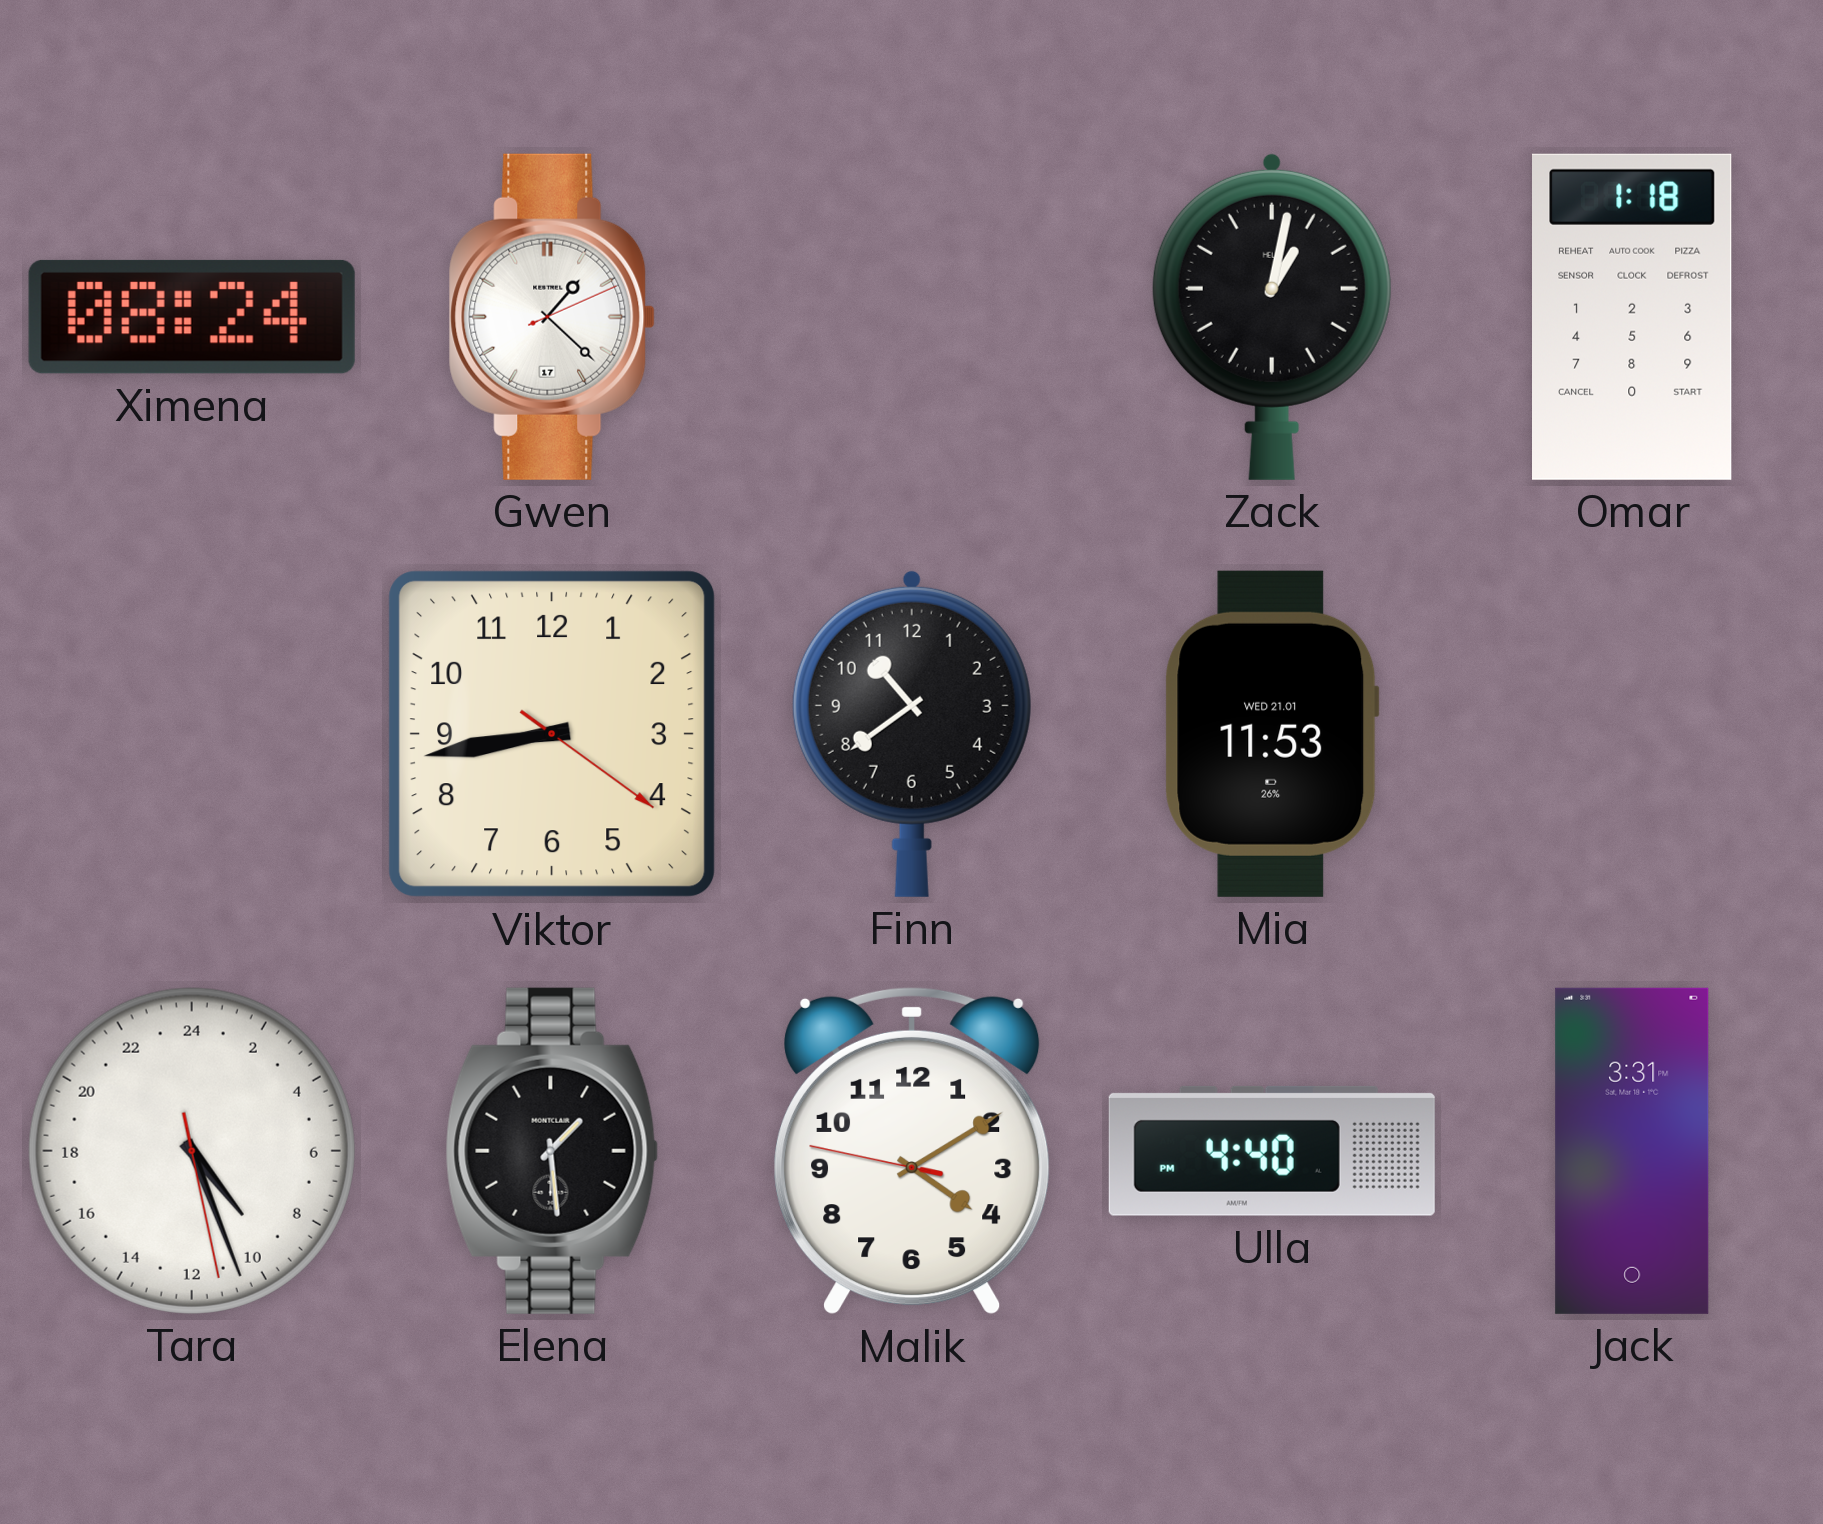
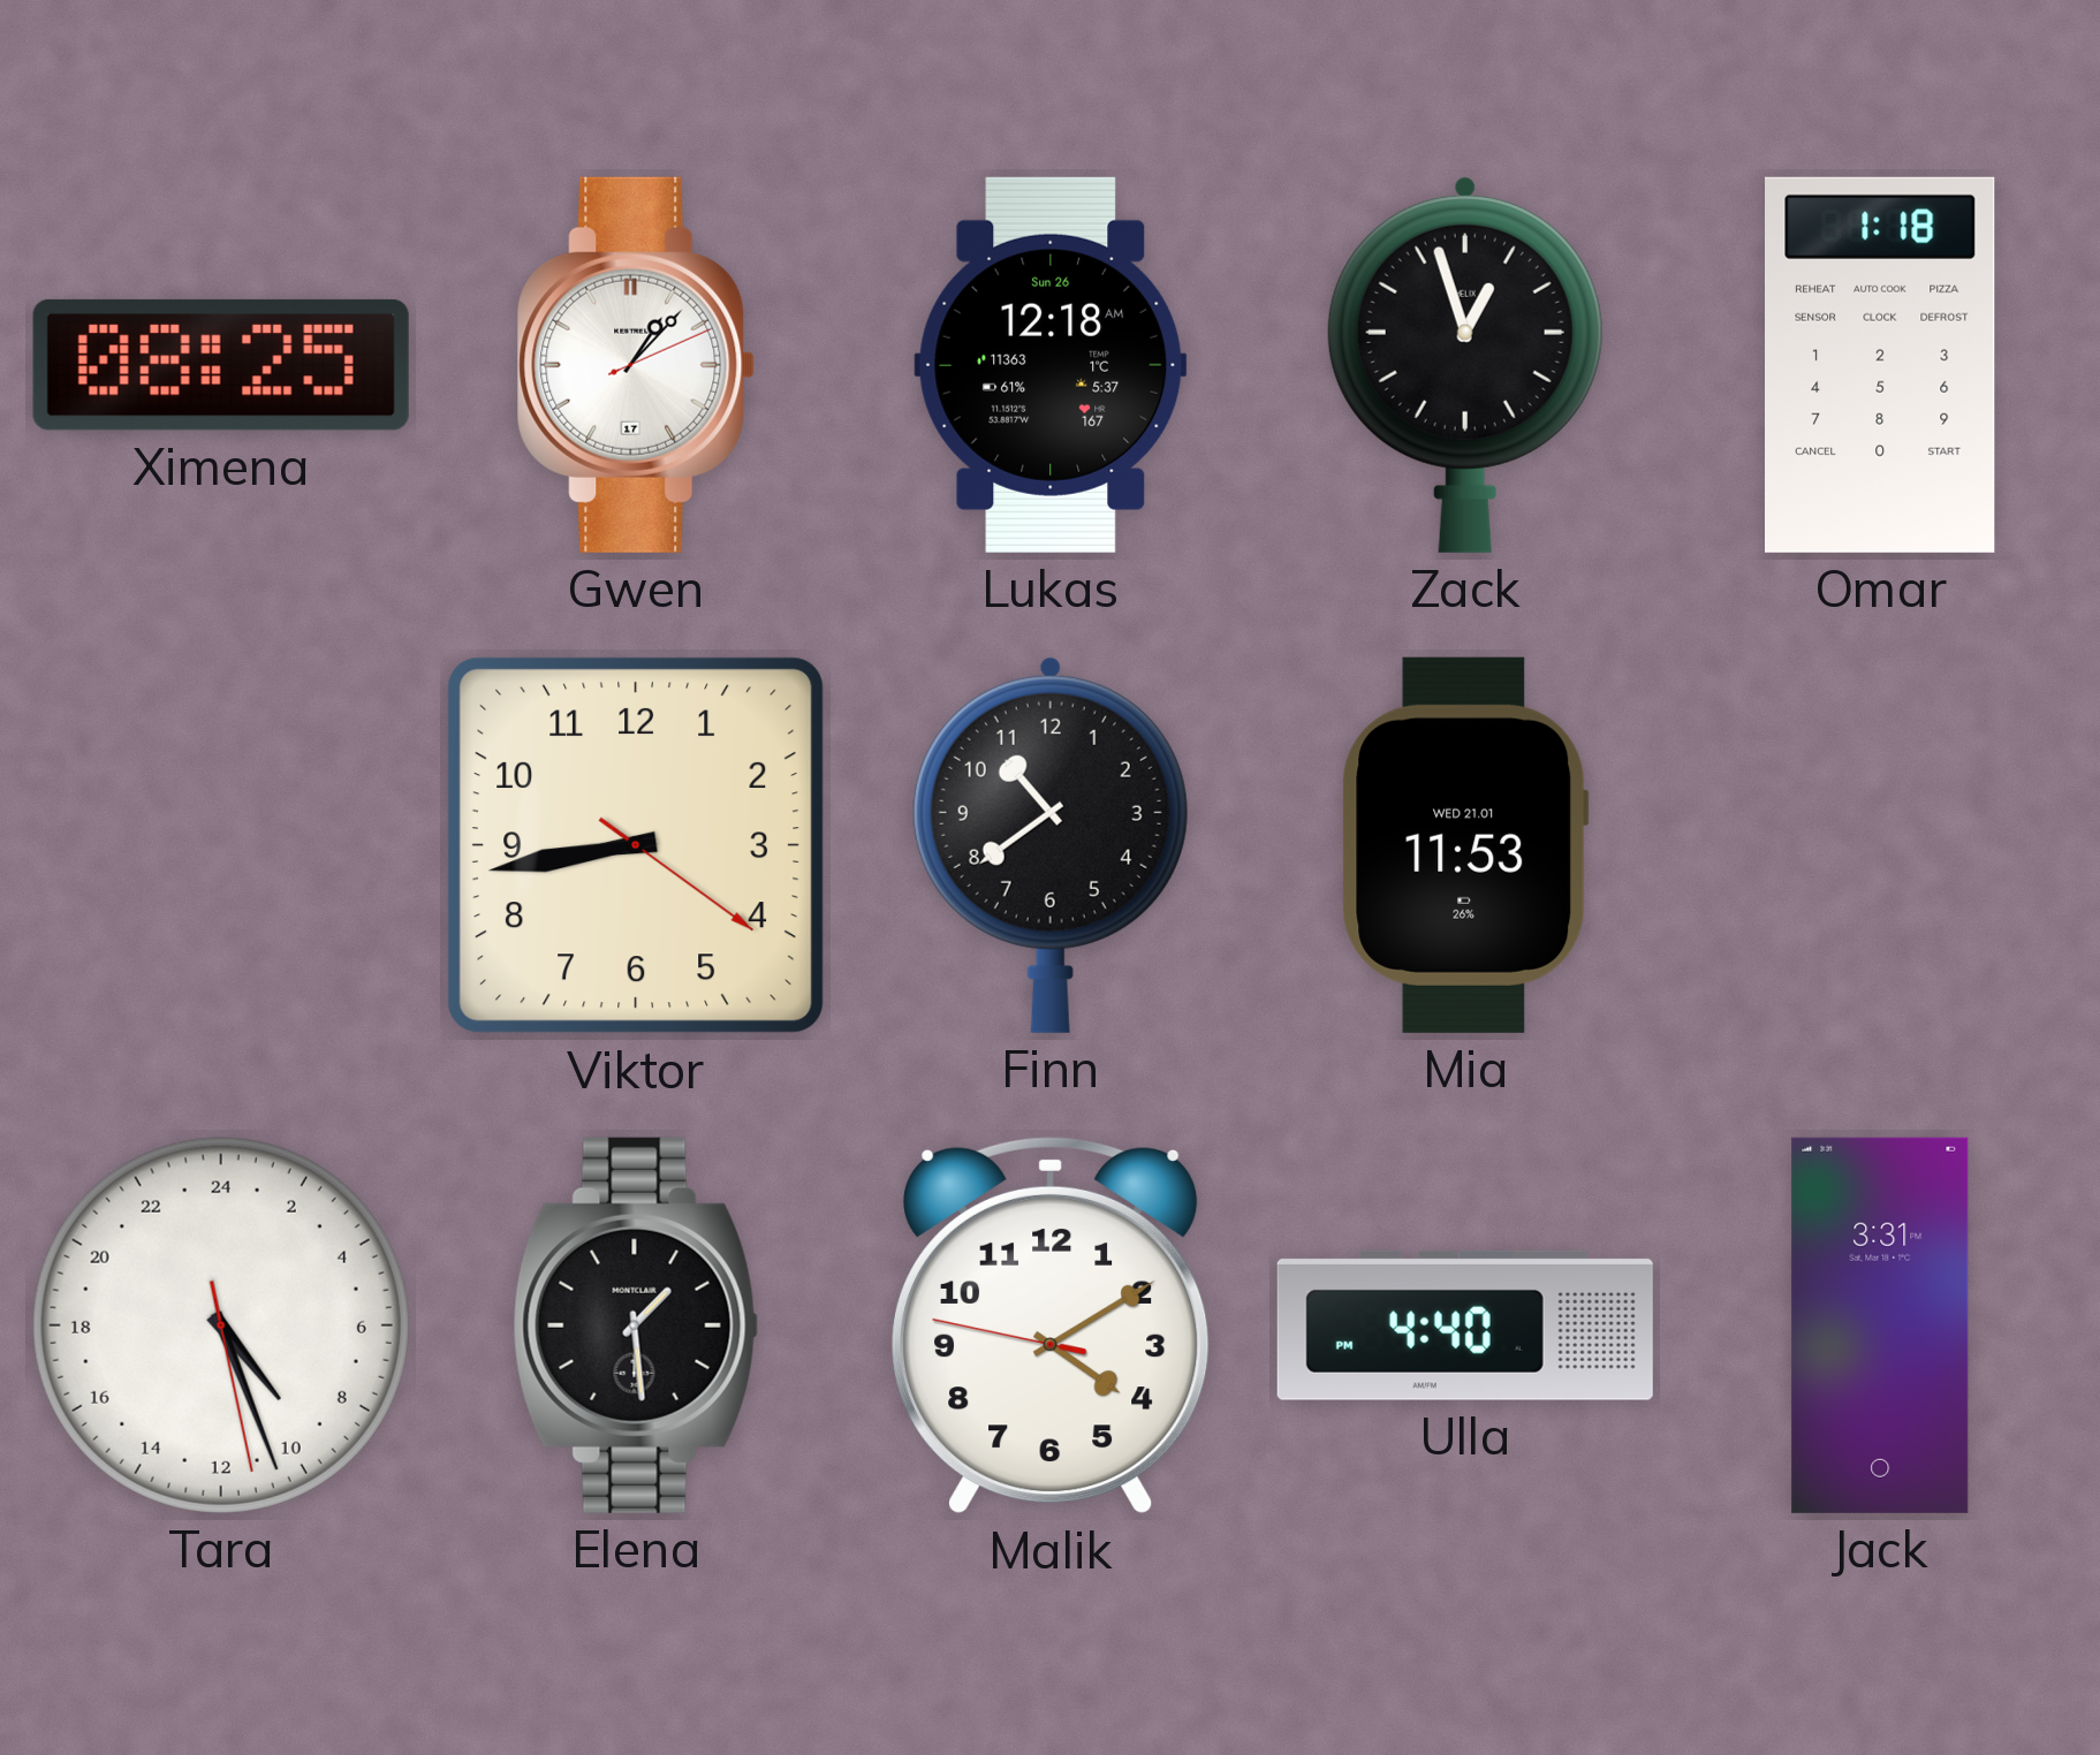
Ximena: 08:24 -> 08:25 (221, 365)
Gwen: 1:22 -> 1:07 (636, 365)
Lukas: none -> 12:18 (1051, 365)
Zack: 1:02 -> 12:57 (1465, 364)
